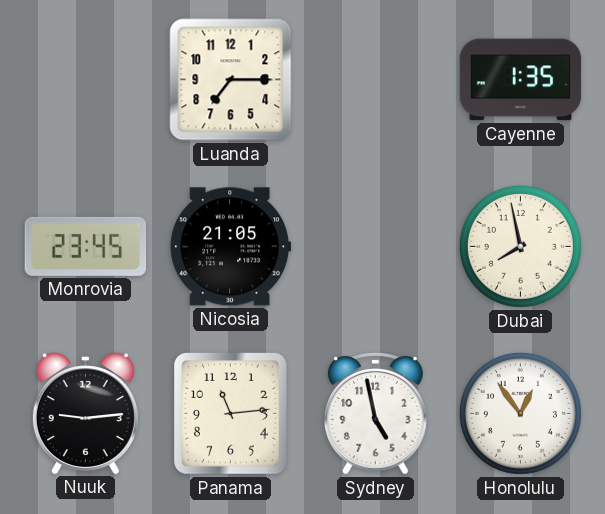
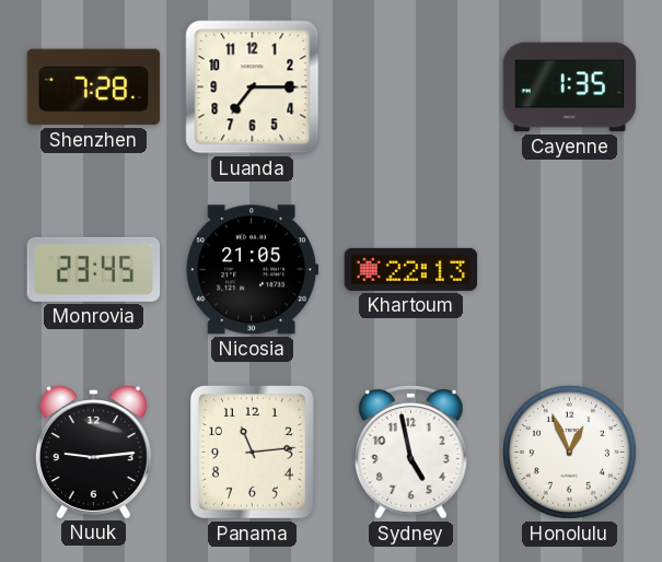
Shenzhen: none -> 7:28 (94, 87)
Khartoum: none -> 22:13 (411, 269)
Dubai: 7:58 -> none (520, 246)
Honolulu: 12:54 -> 12:56 (569, 452)
